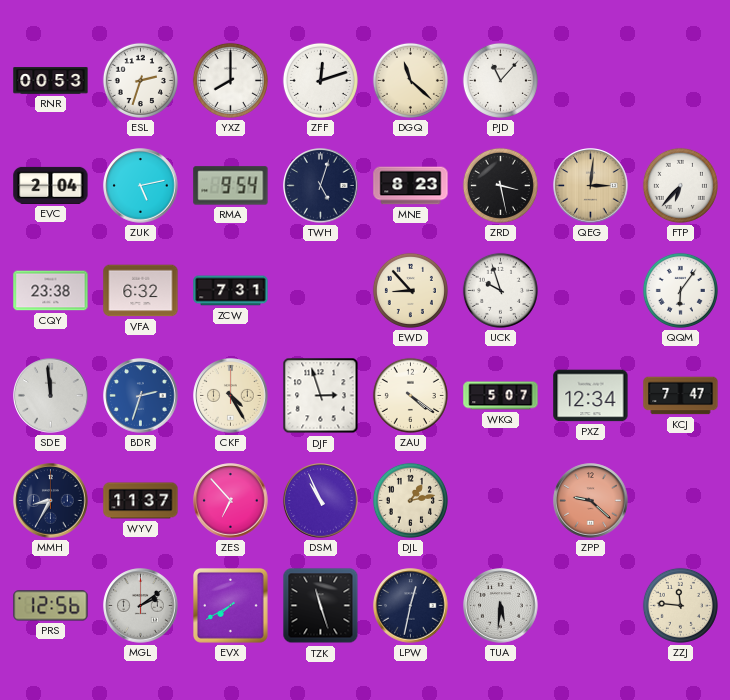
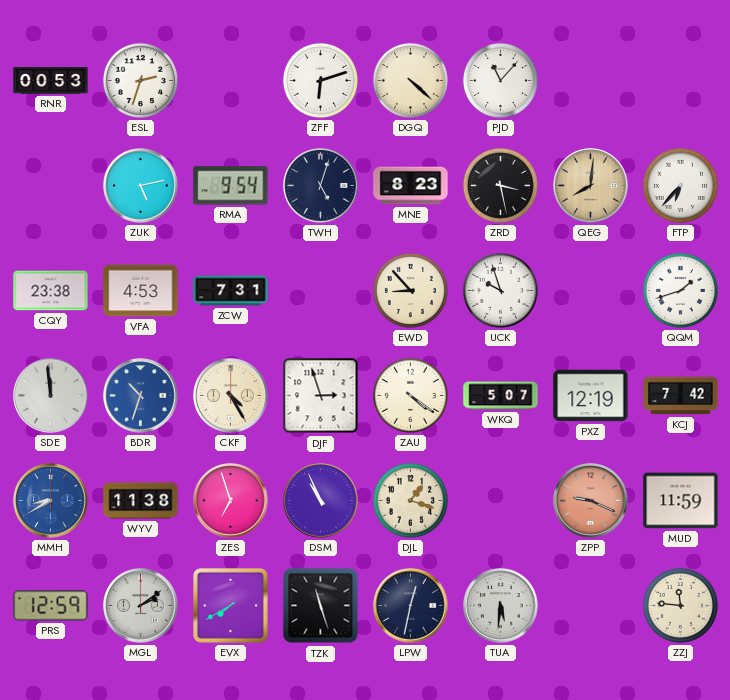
YXZ: 8:00 -> none (230, 80)
ZFF: 12:12 -> 6:12 (320, 80)
DGQ: 11:22 -> 4:22 (410, 80)
EVC: 2:04 -> none (51, 185)
QEG: 3:01 -> 8:01 (591, 186)
VFA: 6:32 -> 4:53 (141, 291)
QQM: 6:06 -> 1:42 (680, 290)
BDR: 2:33 -> 10:33 (141, 396)
PXZ: 12:34 -> 12:19 (591, 396)
KCJ: 7:47 -> 7:42 (681, 396)
MMH: 8:35 -> 8:40 (51, 501)
MMH dial: navy -> blue (51, 501)
WYV: 11:37 -> 11:38 (141, 501)
ZES: 6:53 -> 6:57 (231, 501)
DJL: 1:13 -> 1:18 (410, 500)
ZPP: 9:22 -> 9:19 (591, 501)
MUD: none -> 11:59 (681, 501)
PRS: 12:56 -> 12:59 (51, 606)
